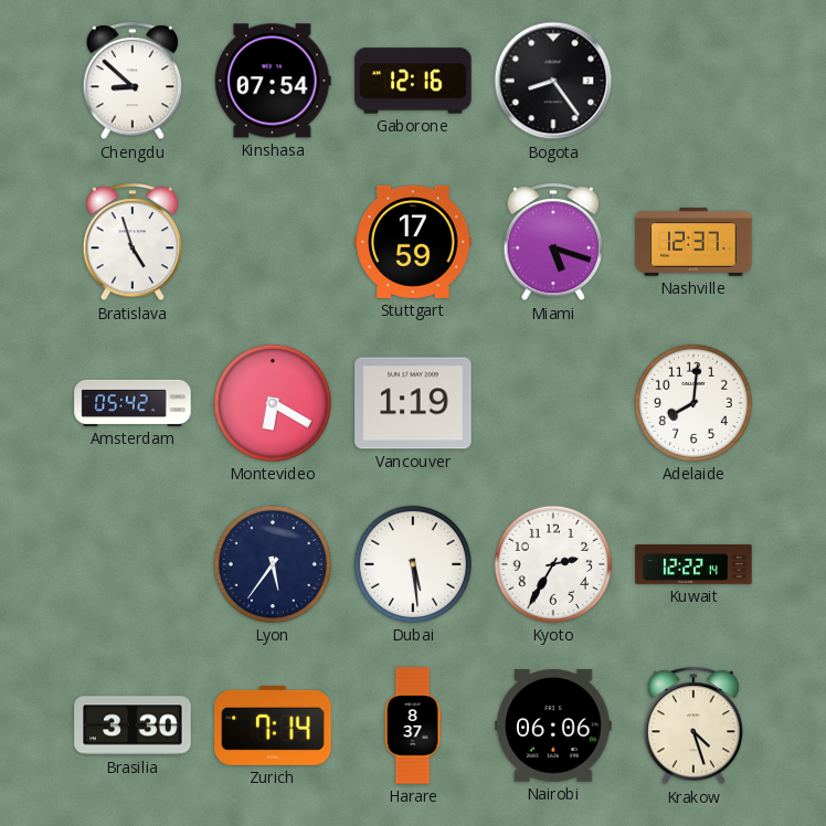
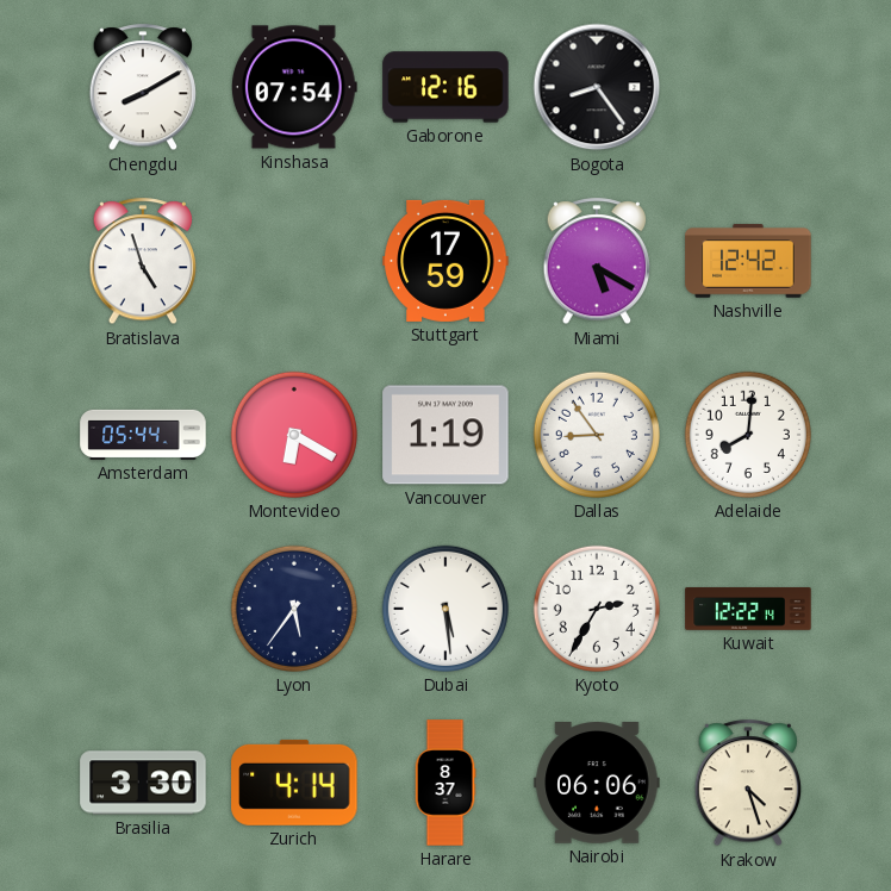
Chengdu: 8:52 -> 8:10 (143, 88)
Miami: 5:18 -> 5:20 (597, 262)
Nashville: 12:37 -> 12:42 (748, 261)
Amsterdam: 05:42 -> 05:44 (143, 435)
Dallas: none -> 8:54 (597, 435)
Zurich: 7:14 -> 4:14 (294, 783)
